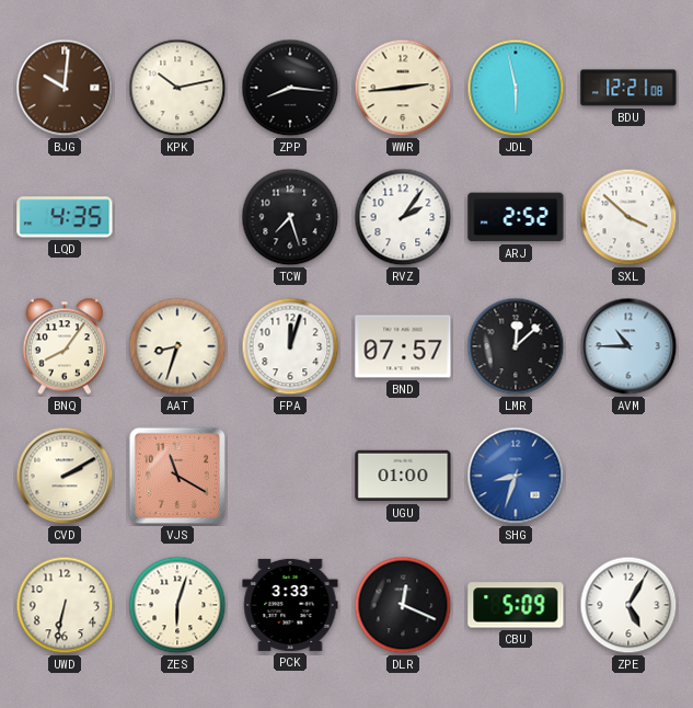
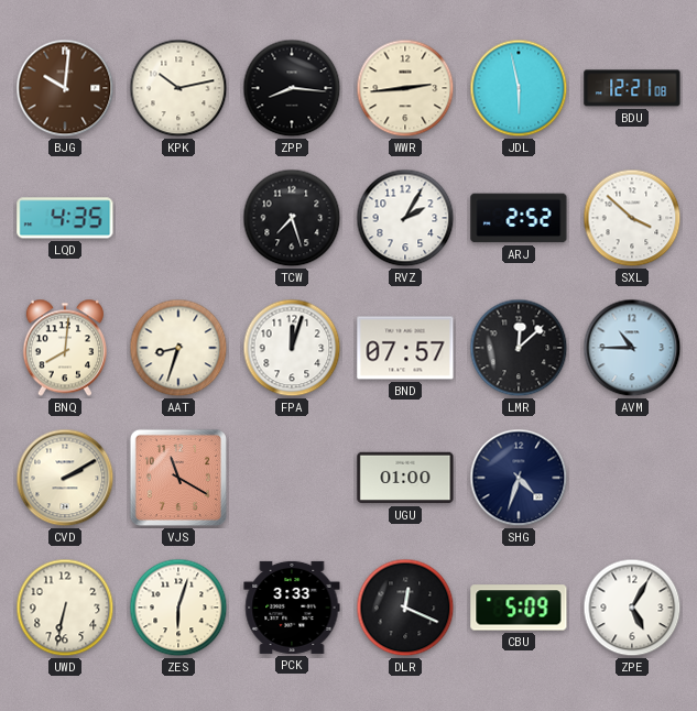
RVZ: 2:06 -> 2:05 (405, 218)
BNQ: 8:06 -> 8:01 (65, 348)
SHG: 8:33 -> 4:33 (519, 478)
SHG dial: blue -> navy (519, 478)
